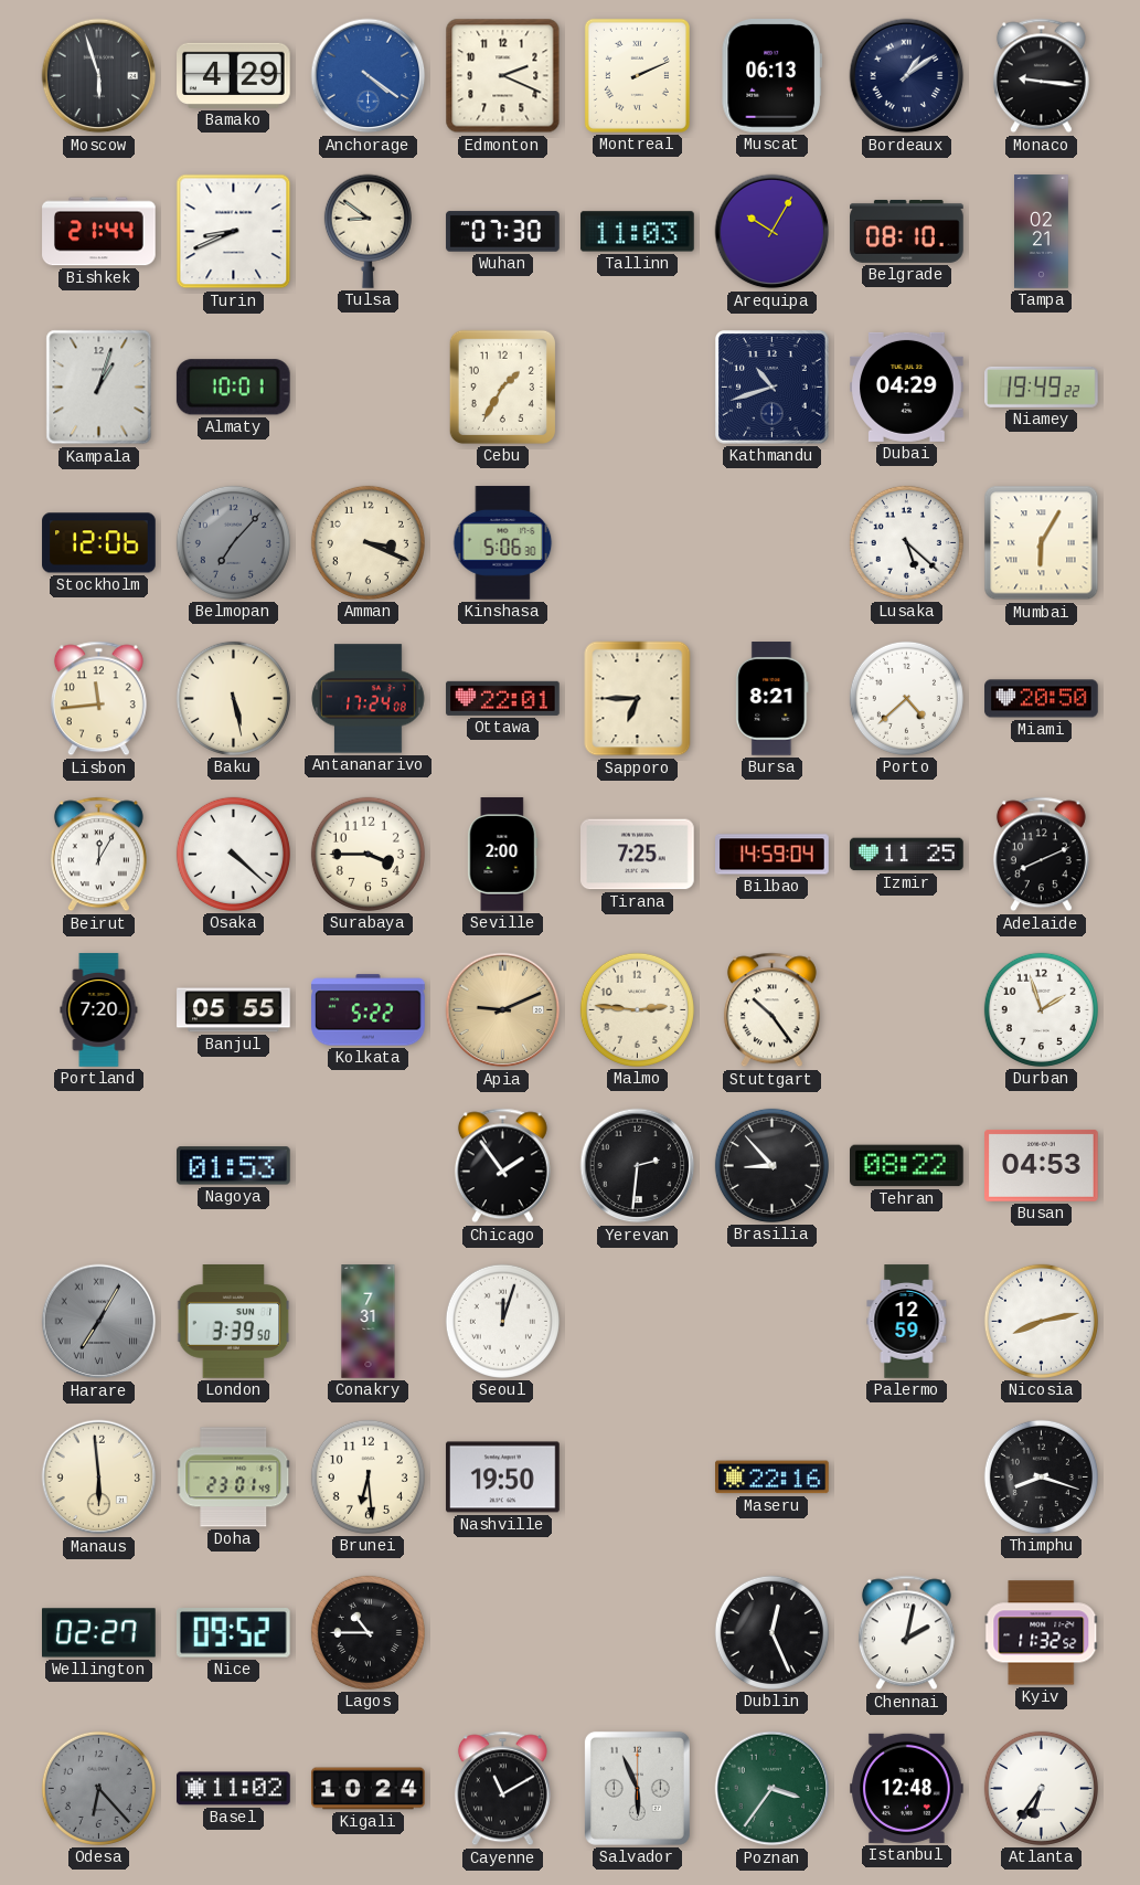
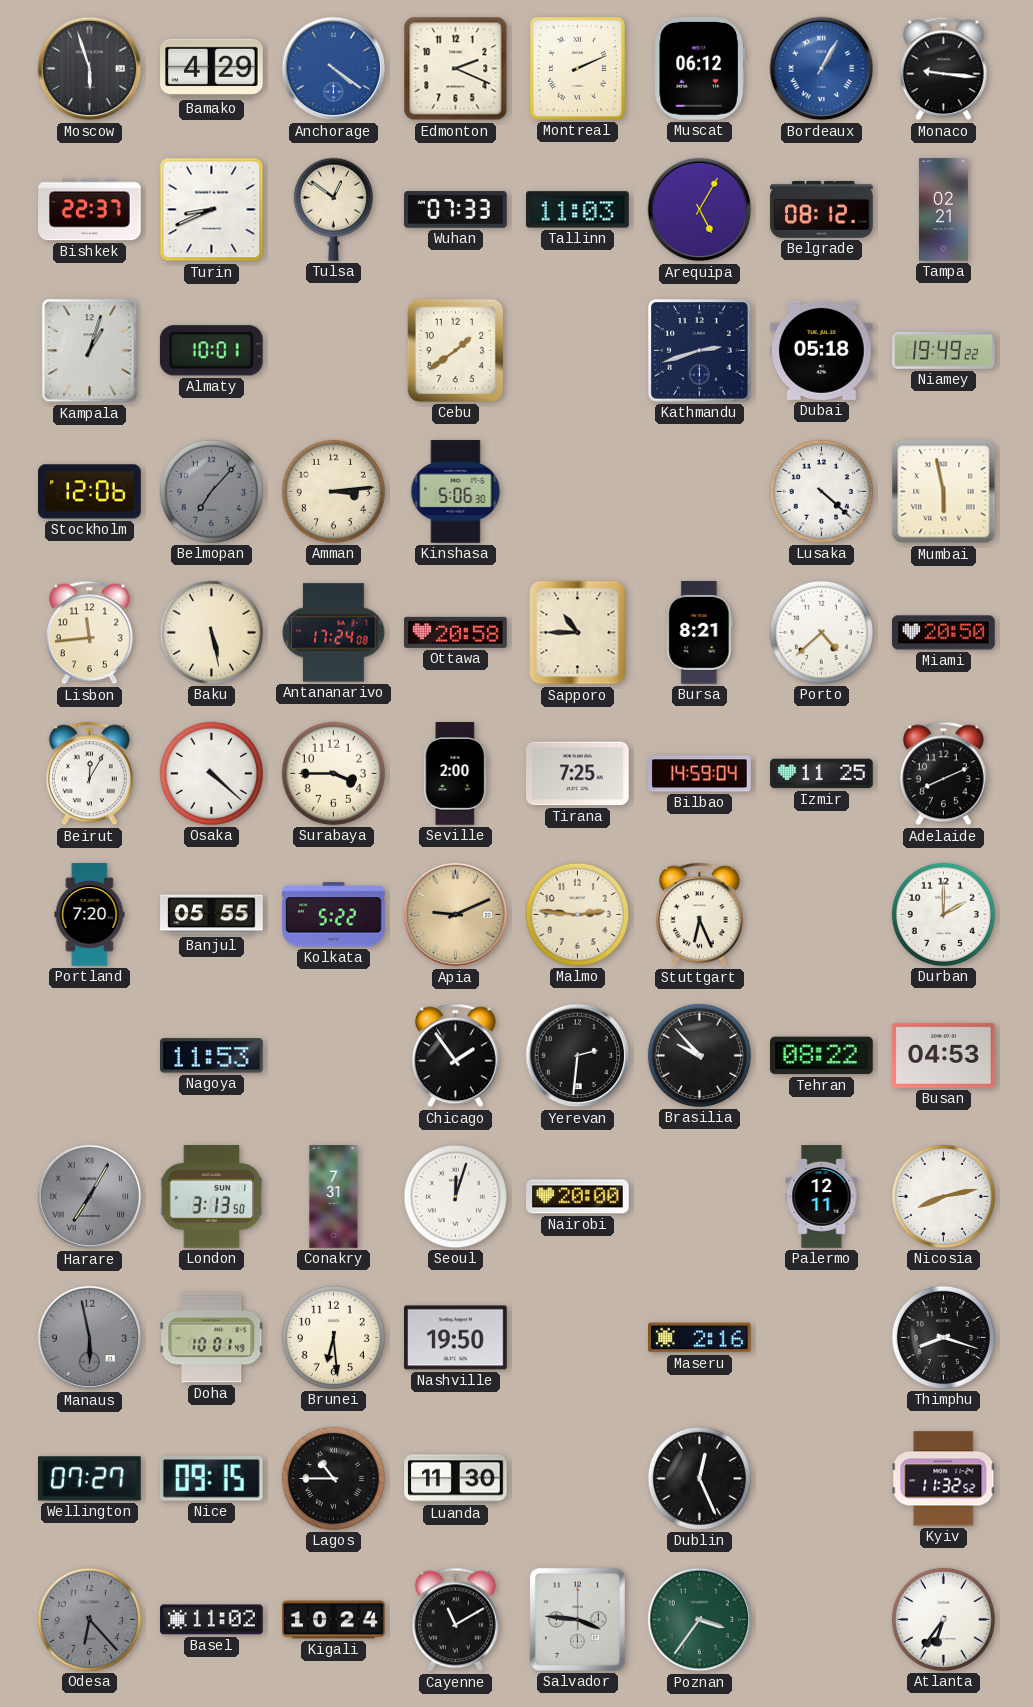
Muscat: 06:13 -> 06:12 (699, 69)
Bordeaux: 1:09 -> 1:05 (822, 69)
Bordeaux dial: navy -> blue (822, 69)
Bishkek: 21:44 -> 22:37 (90, 210)
Tulsa: 8:51 -> 12:51 (333, 209)
Wuhan: 07:30 -> 07:33 (456, 210)
Arequipa: 10:05 -> 5:05 (700, 210)
Belgrade: 08:10 -> 08:12 (822, 209)
Cebu: 1:35 -> 1:39 (455, 350)
Kathmandu: 10:42 -> 2:42 (700, 351)
Dubai: 04:29 -> 05:18 (822, 350)
Amman: 3:19 -> 3:14 (333, 491)
Lusaka: 5:22 -> 4:22 (821, 491)
Mumbai: 6:05 -> 5:58 (944, 492)
Ottawa: 22:01 -> 20:58 (456, 632)
Sapporo: 6:45 -> 10:45 (578, 633)
Stuttgart: 10:24 -> 6:26 (699, 915)
Durban: 1:57 -> 2:00 (943, 914)
Nagoya: 01:53 -> 11:53 (212, 1056)
Brasilia: 8:53 -> 9:53 (699, 1055)
London: 3:39 -> 3:13 (212, 1197)
Nairobi: none -> 20:00 (578, 1197)
Palermo: 12:59 -> 12:11 (822, 1197)
Manaus: 5:59 -> 5:58 (90, 1338)
Manaus dial: cream -> grey (90, 1338)
Doha: 23:01 -> 10:01 (212, 1338)
Maseru: 22:16 -> 2:16 (700, 1338)
Wellington: 02:27 -> 07:27 (90, 1479)
Nice: 09:52 -> 09:15 (211, 1479)
Luanda: none -> 11:30 (456, 1479)
Chennai: 2:02 -> none (906, 1633)
Salvador: 5:56 -> 3:46 (577, 1619)
Istanbul: 12:48 -> none (907, 1788)
